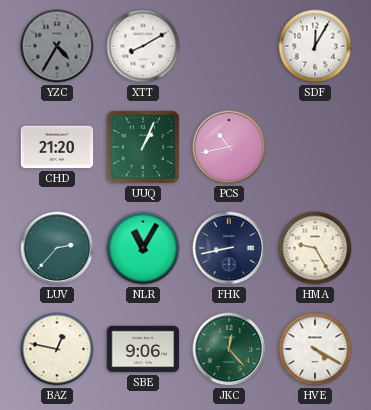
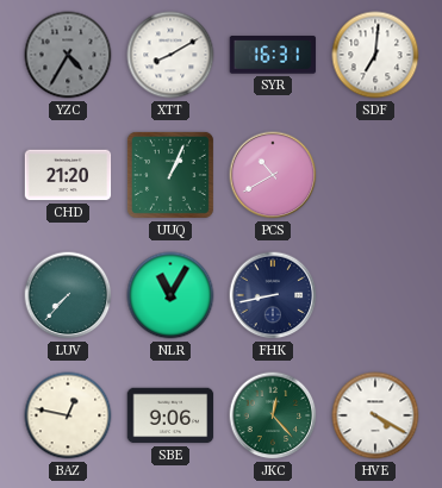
SYR: none -> 16:31 (273, 55)
SDF: 12:05 -> 7:01 (375, 55)
PCS: 10:43 -> 10:40 (273, 175)
LUV: 2:37 -> 7:37 (68, 295)
HMA: 9:25 -> none (315, 248)
